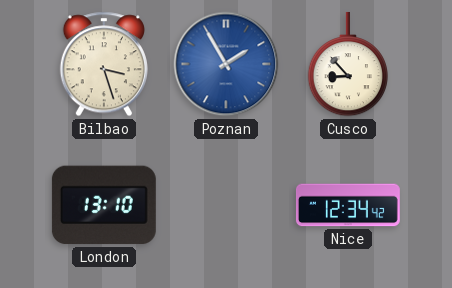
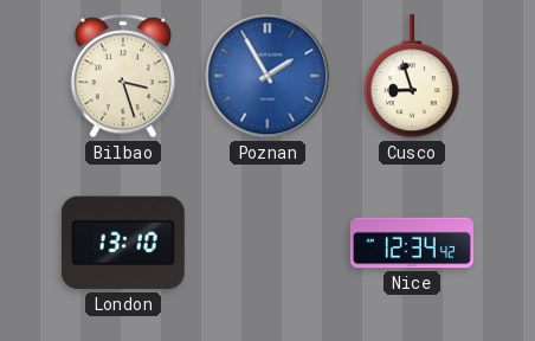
Cusco: 8:53 -> 8:57 (412, 76)
